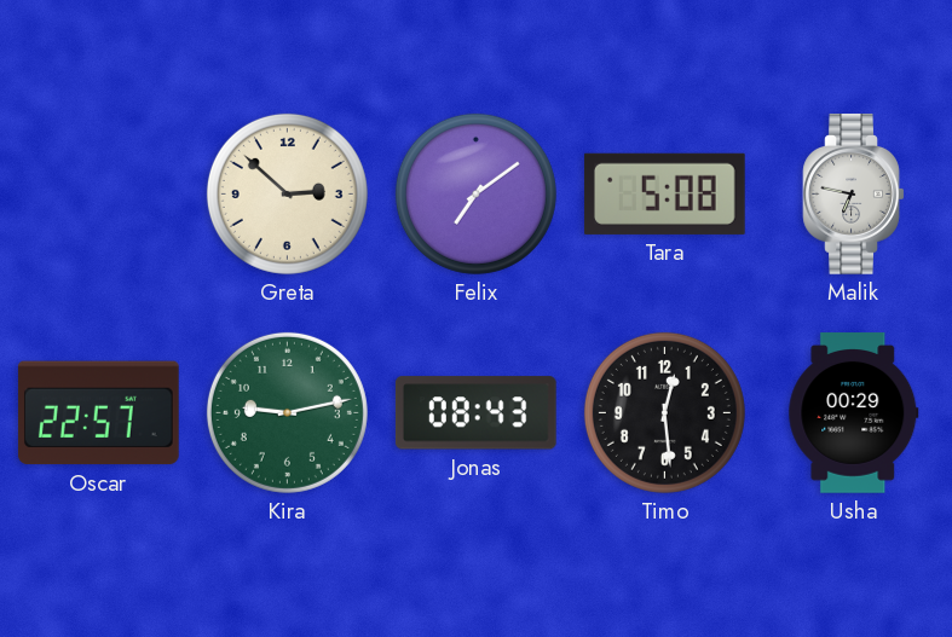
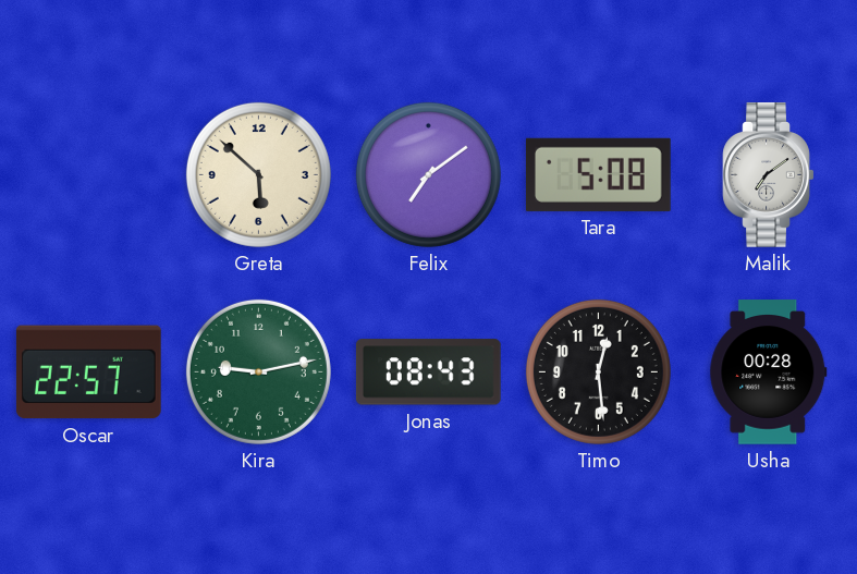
Greta: 2:52 -> 5:52 (258, 174)
Malik: 6:47 -> 7:09 (769, 175)
Usha: 00:29 -> 00:28 (769, 373)
